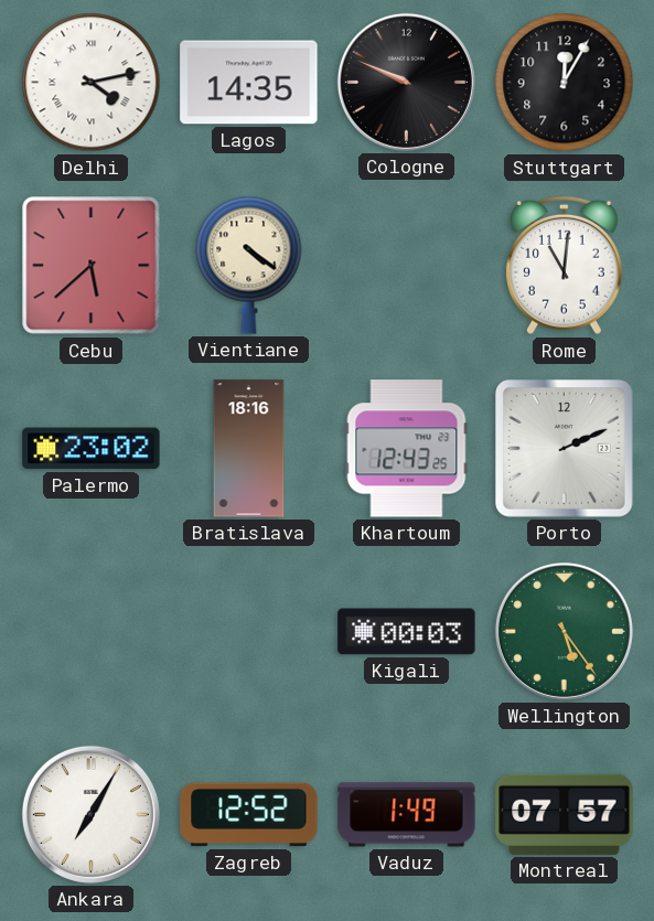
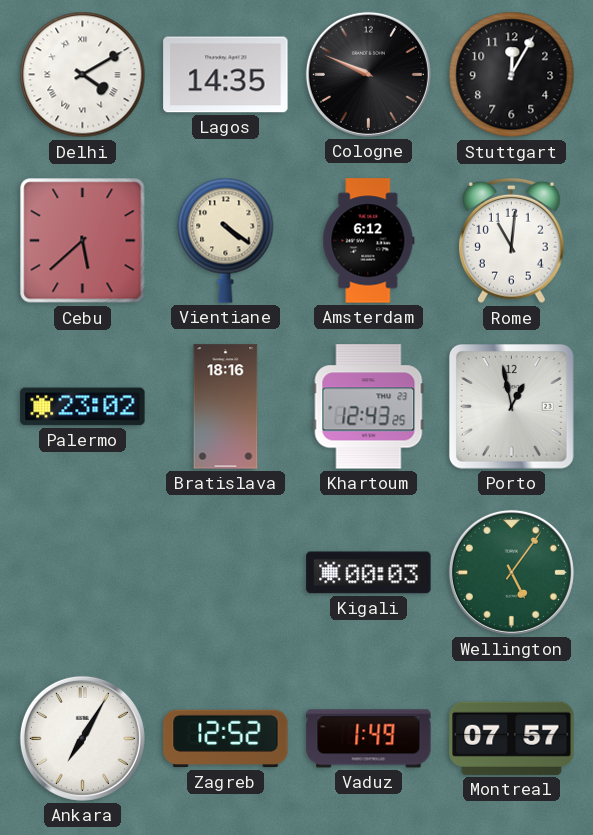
Delhi: 4:13 -> 4:10 (83, 75)
Amsterdam: none -> 6:12 (369, 241)
Porto: 2:11 -> 12:58 (512, 407)
Wellington: 5:24 -> 5:06 (511, 572)
